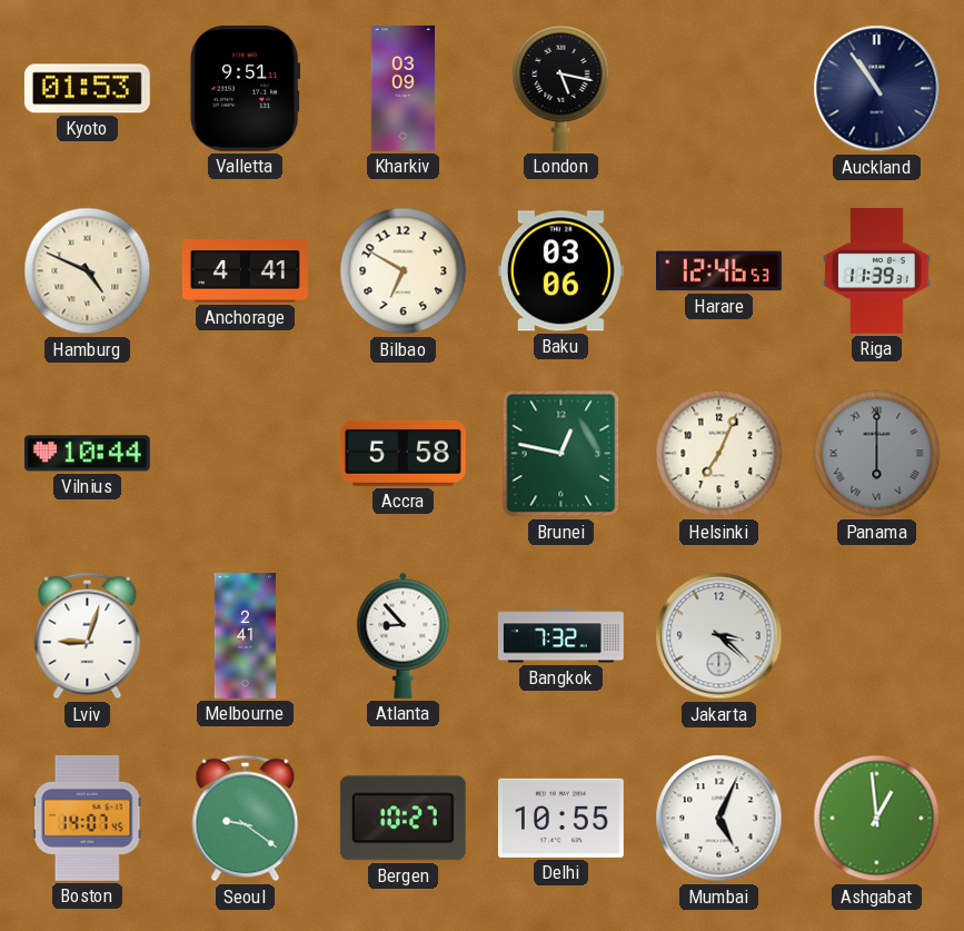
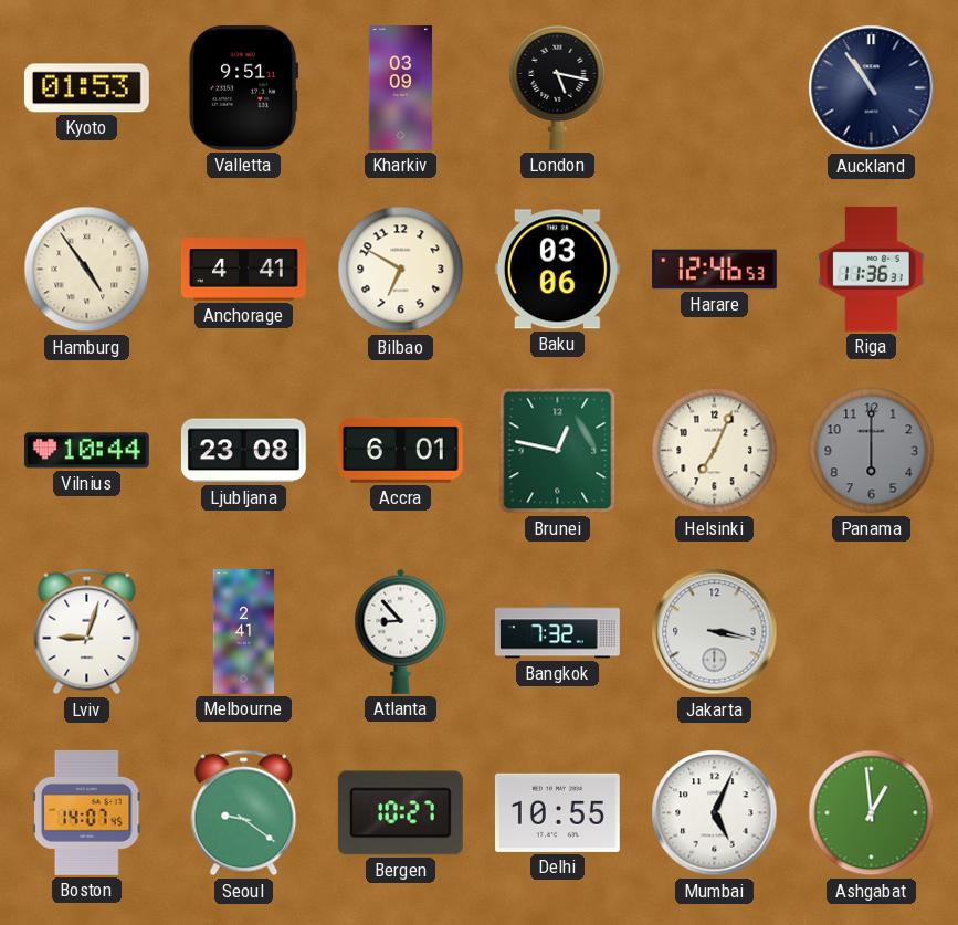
Hamburg: 4:49 -> 4:54 (87, 270)
Riga: 11:39 -> 11:36 (872, 269)
Ljubljana: none -> 23:08 (243, 451)
Accra: 5:58 -> 6:01 (400, 450)
Panama numerals: Roman -> Arabic (872, 451)
Jakarta: 3:22 -> 3:17 (715, 632)
